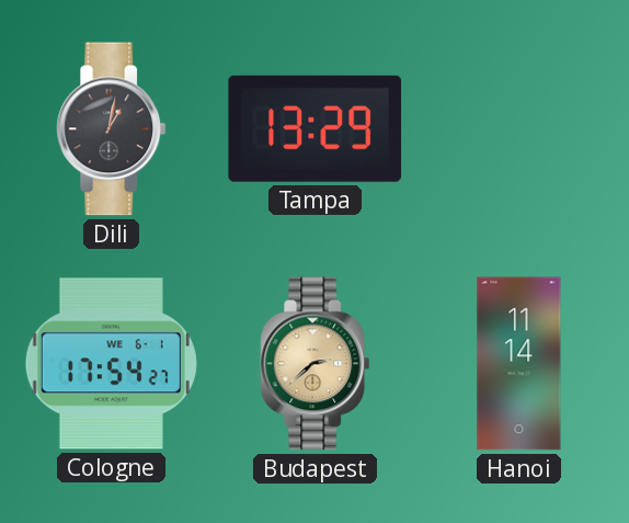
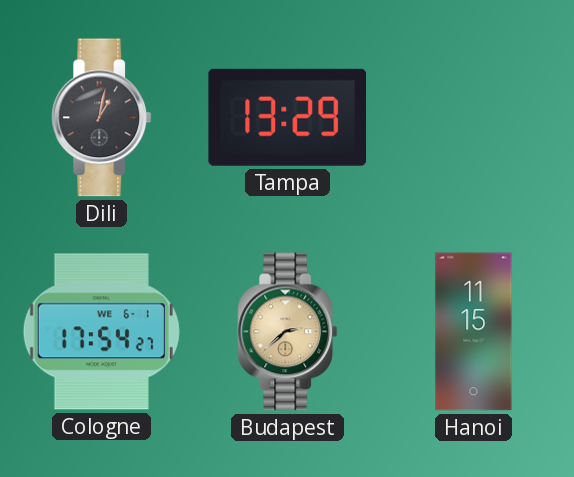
Hanoi: 11:14 -> 11:15 (474, 332)
